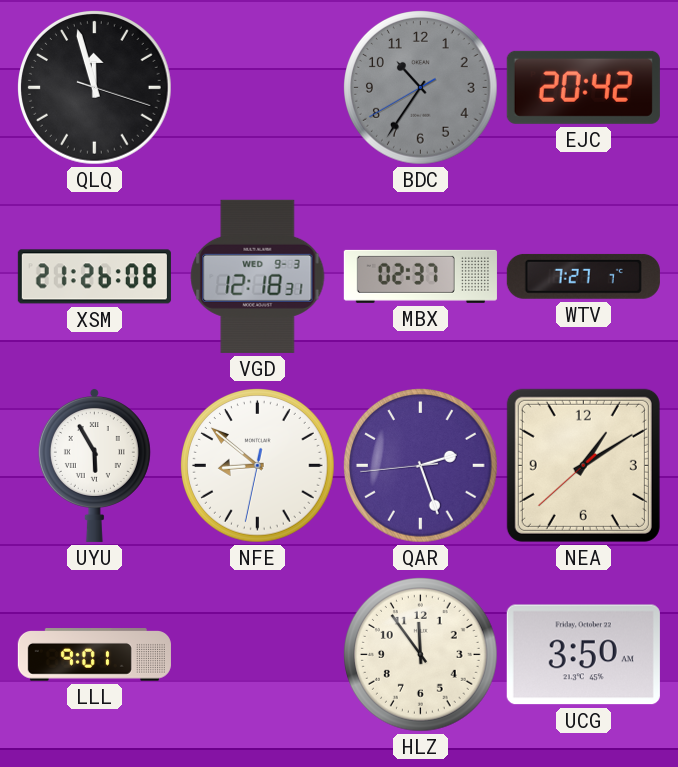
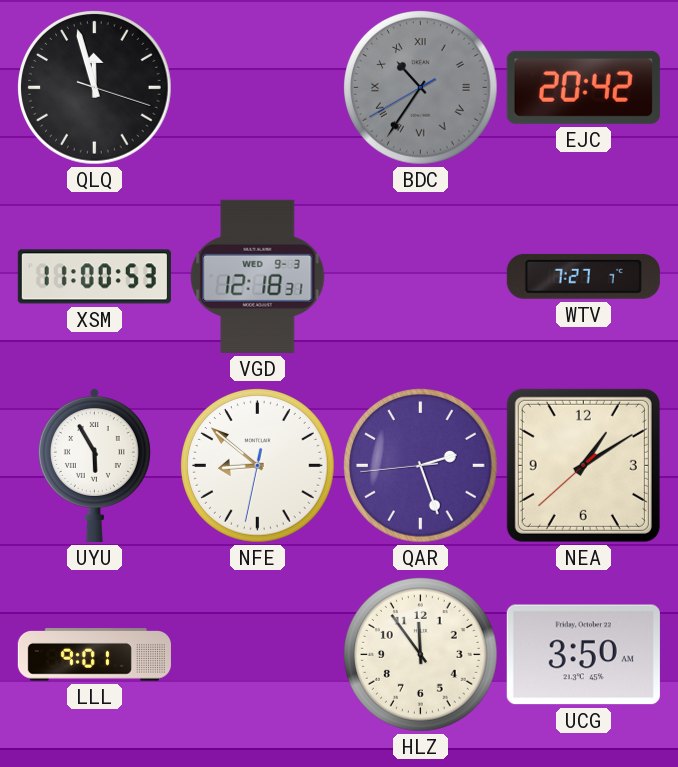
BDC numerals: Arabic -> Roman (421, 88)
XSM: 21:26 -> 11:00 (94, 277)
MBX: 02:37 -> none (420, 276)
